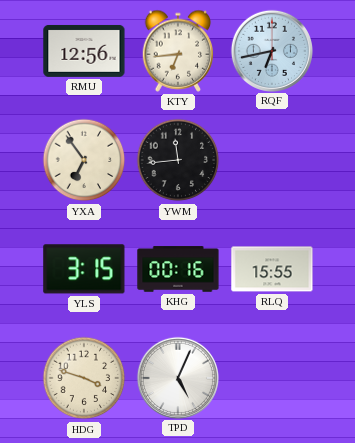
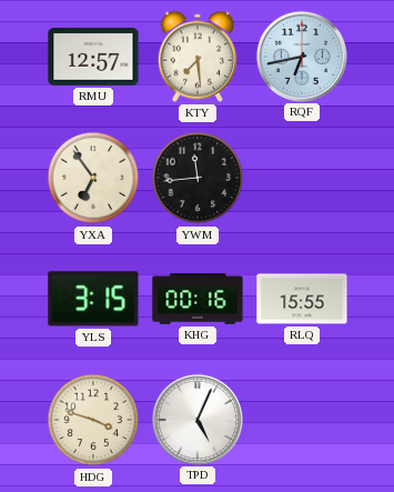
RMU: 12:56 -> 12:57 (93, 57)
KTY: 6:44 -> 7:29 (198, 57)
